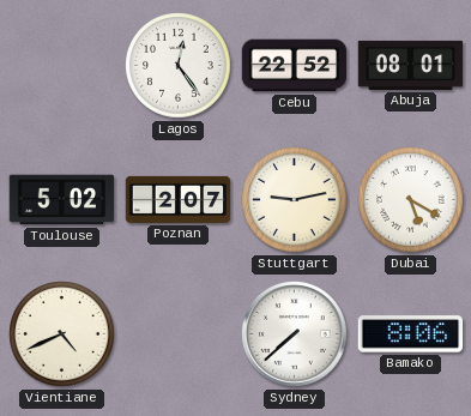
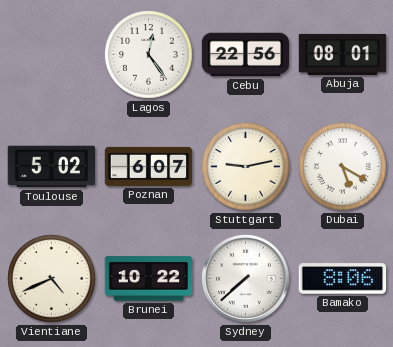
Cebu: 22:52 -> 22:56 (246, 55)
Poznan: 2:07 -> 6:07 (149, 166)
Brunei: none -> 10:22 (149, 279)
